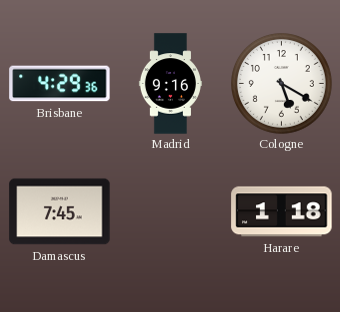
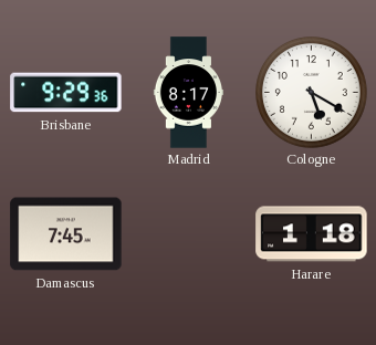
Brisbane: 4:29 -> 9:29 (66, 93)
Madrid: 9:16 -> 8:17 (188, 93)
